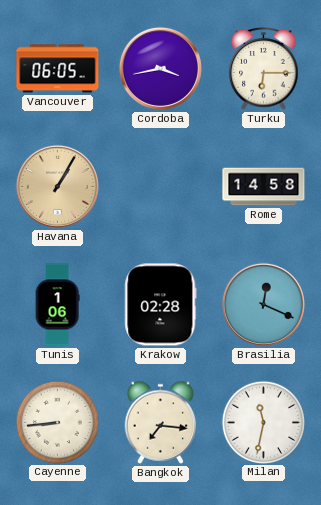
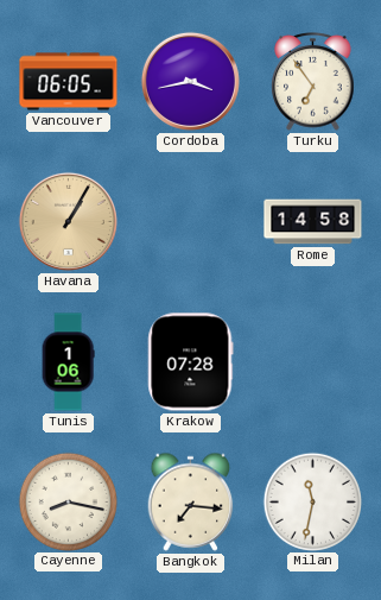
Turku: 6:15 -> 6:54 (313, 82)
Krakow: 02:28 -> 07:28 (191, 362)
Brasilia: 12:19 -> none (263, 304)
Cayenne: 8:44 -> 8:17 (68, 501)
